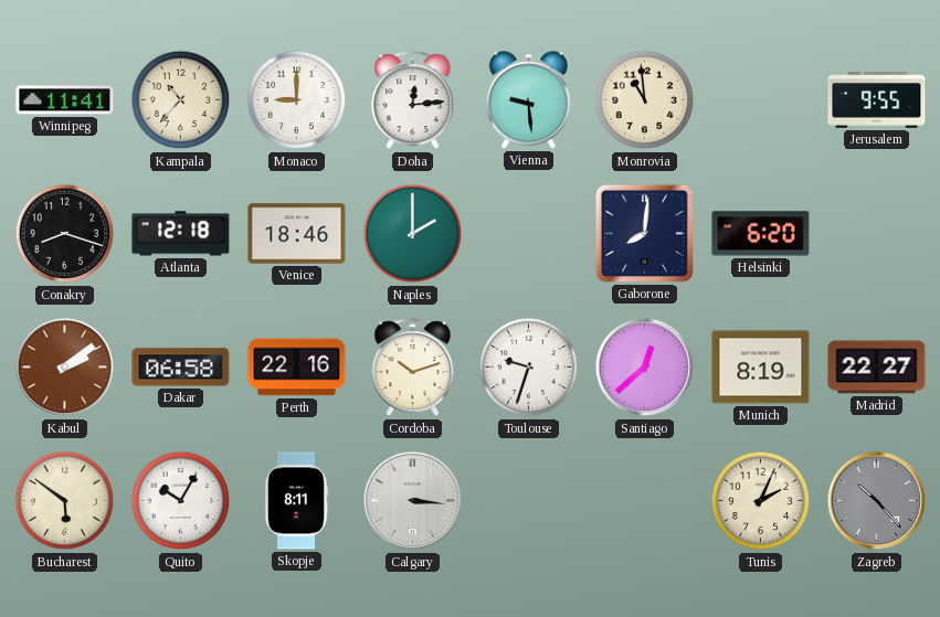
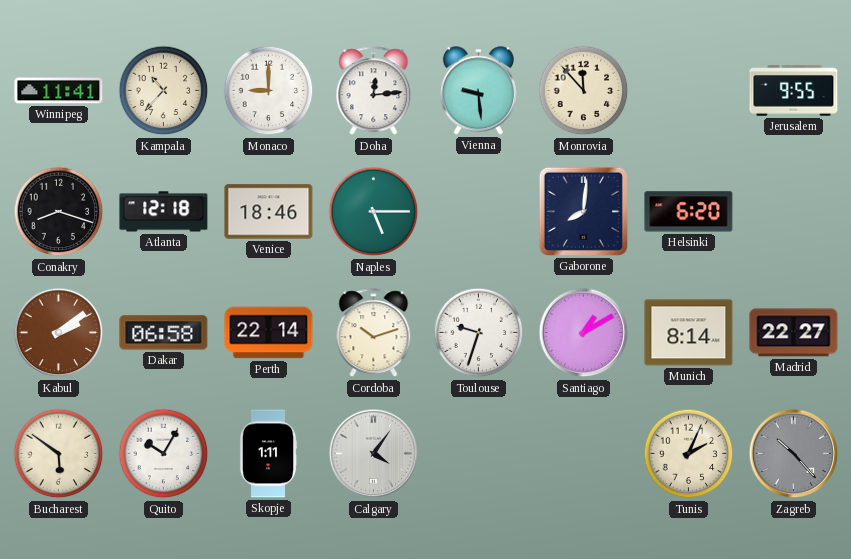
Monrovia: 10:59 -> 11:53 (584, 91)
Naples: 2:00 -> 5:15 (374, 212)
Perth: 22:16 -> 22:14 (269, 333)
Santiago: 12:38 -> 1:10 (584, 333)
Munich: 8:19 -> 8:14 (689, 333)
Skopje: 8:11 -> 1:11 (268, 454)
Calgary: 3:16 -> 4:06 (374, 454)
